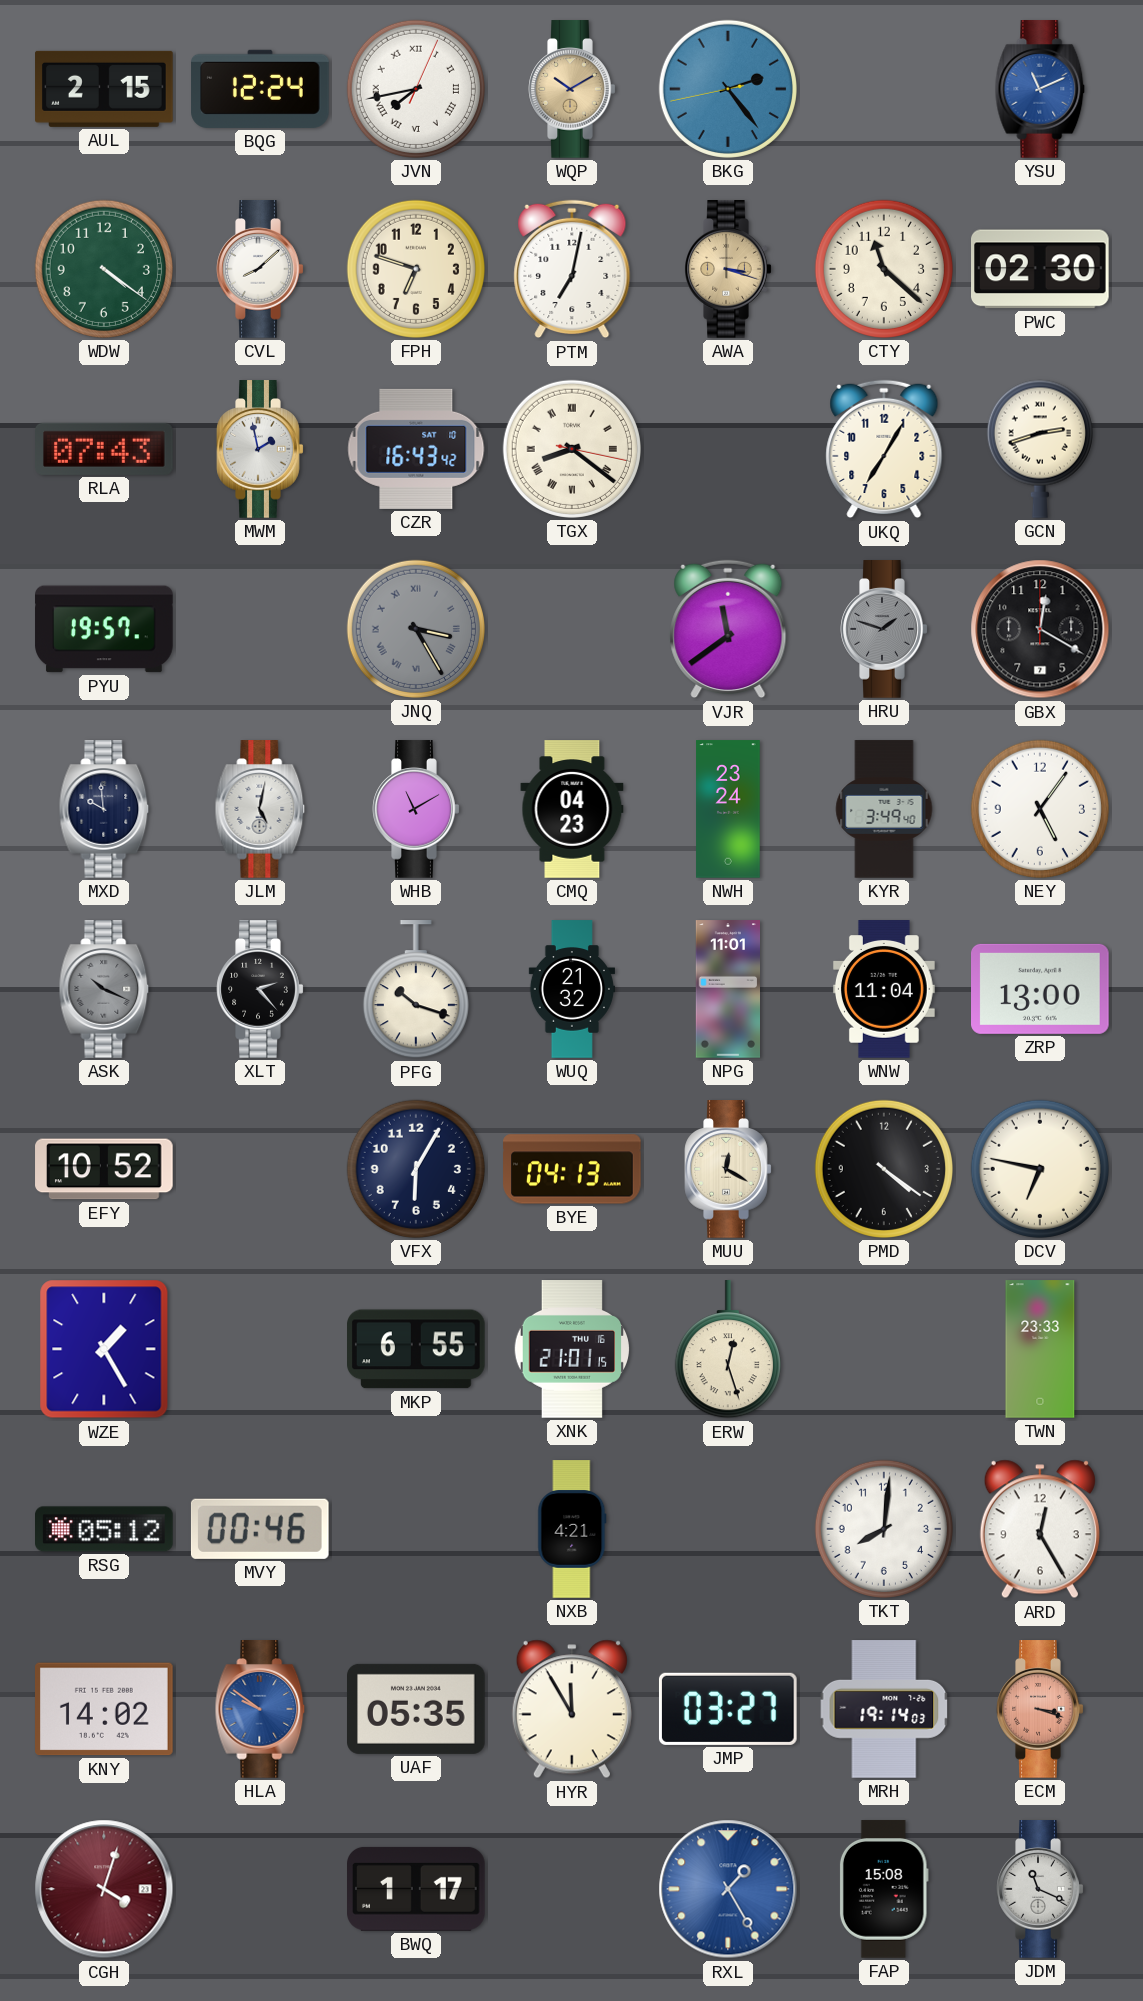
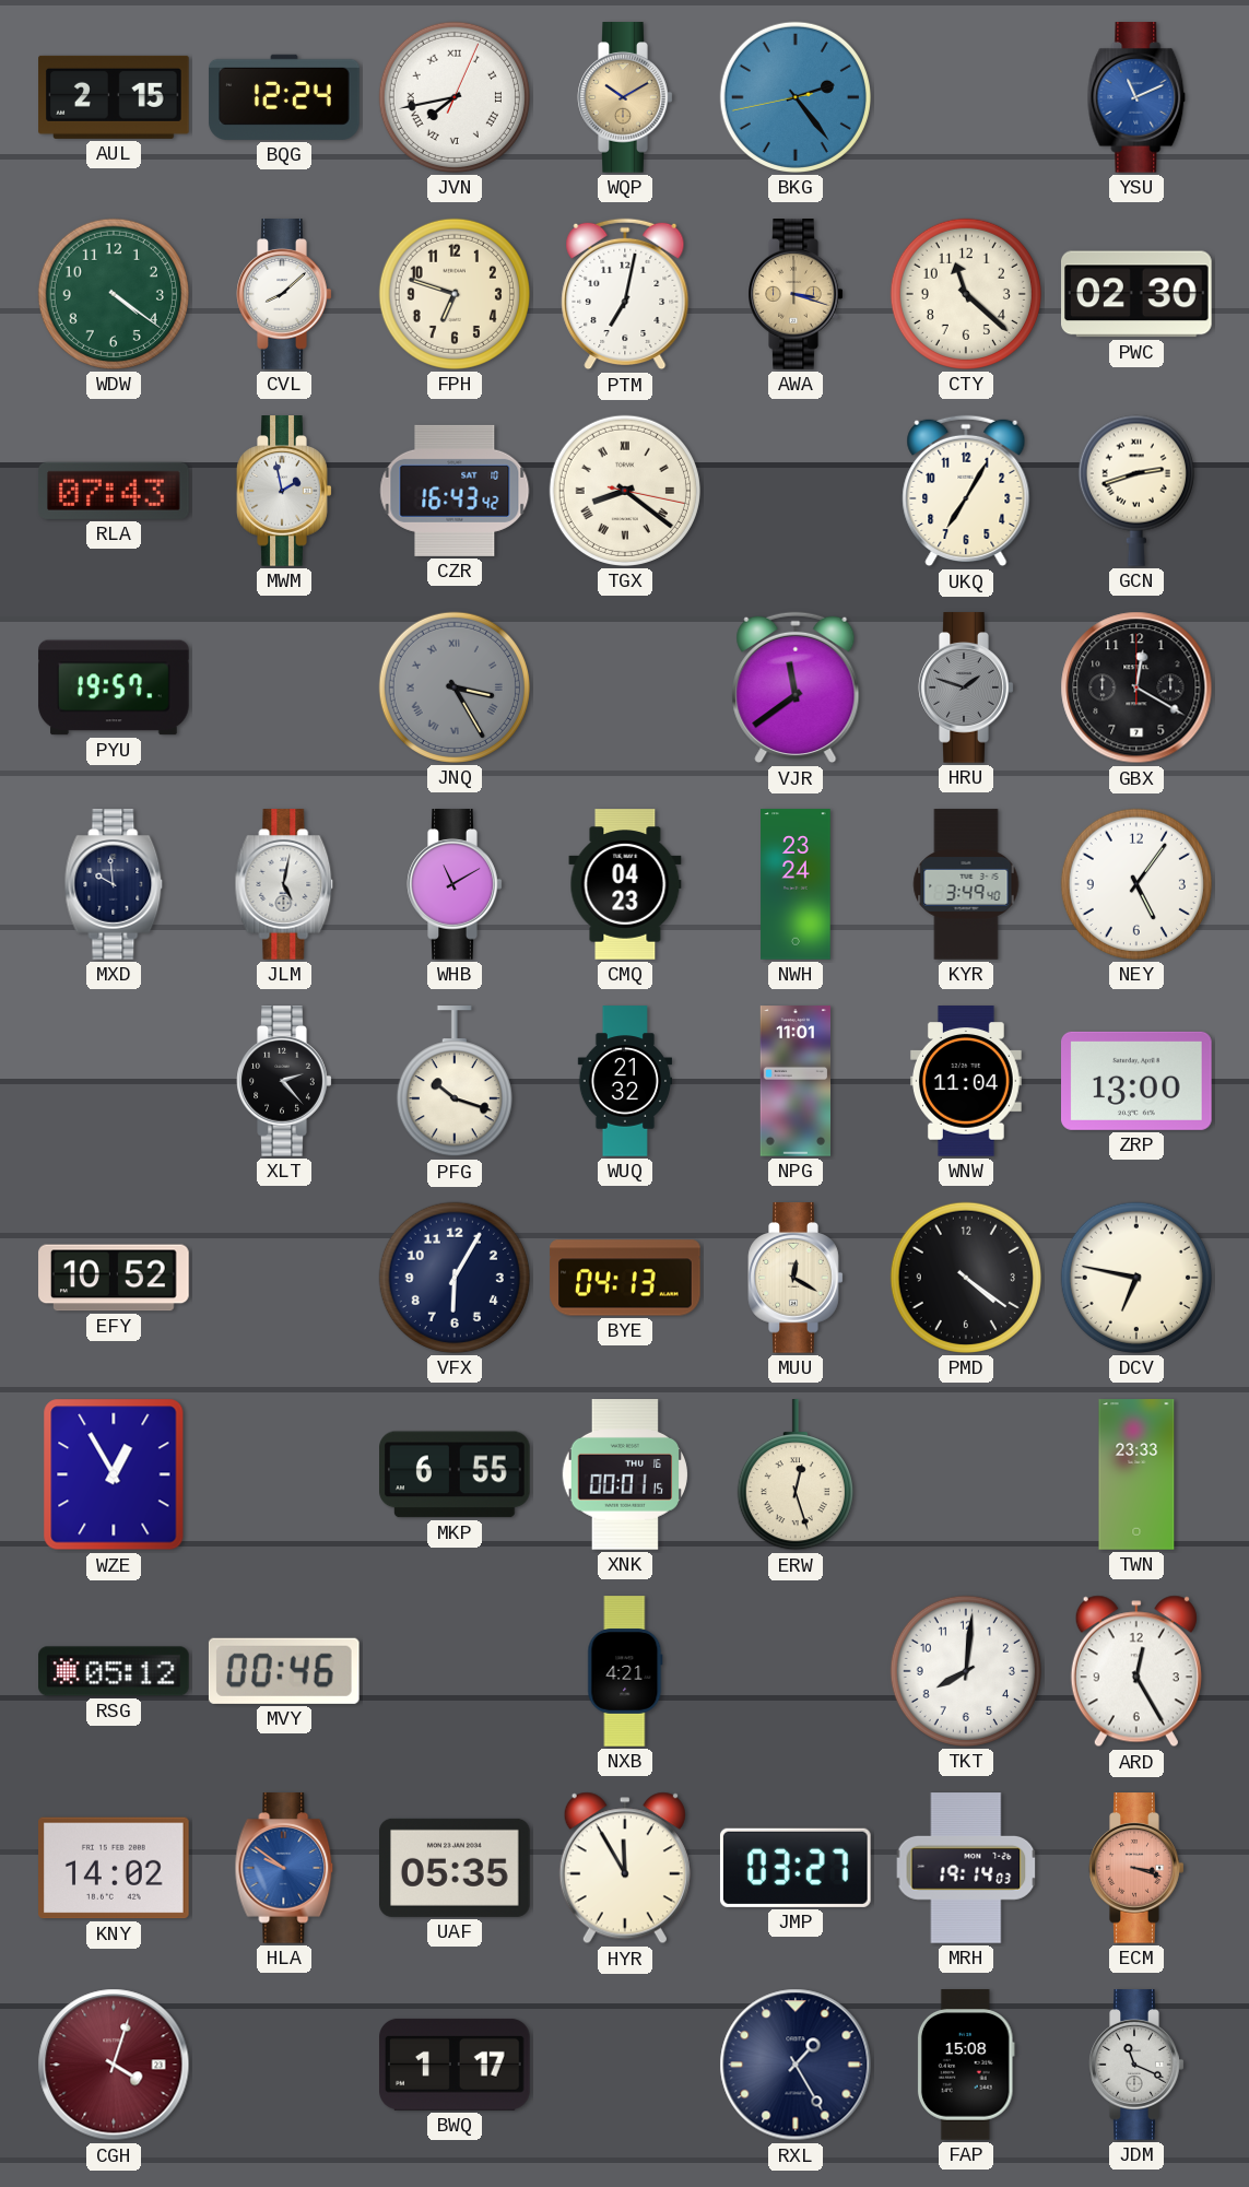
ASK: 10:19 -> none (104, 989)
WZE: 1:25 -> 12:55 (114, 1474)
XNK: 21:01 -> 00:01 (625, 1474)
RXL dial: blue -> navy (796, 2065)
